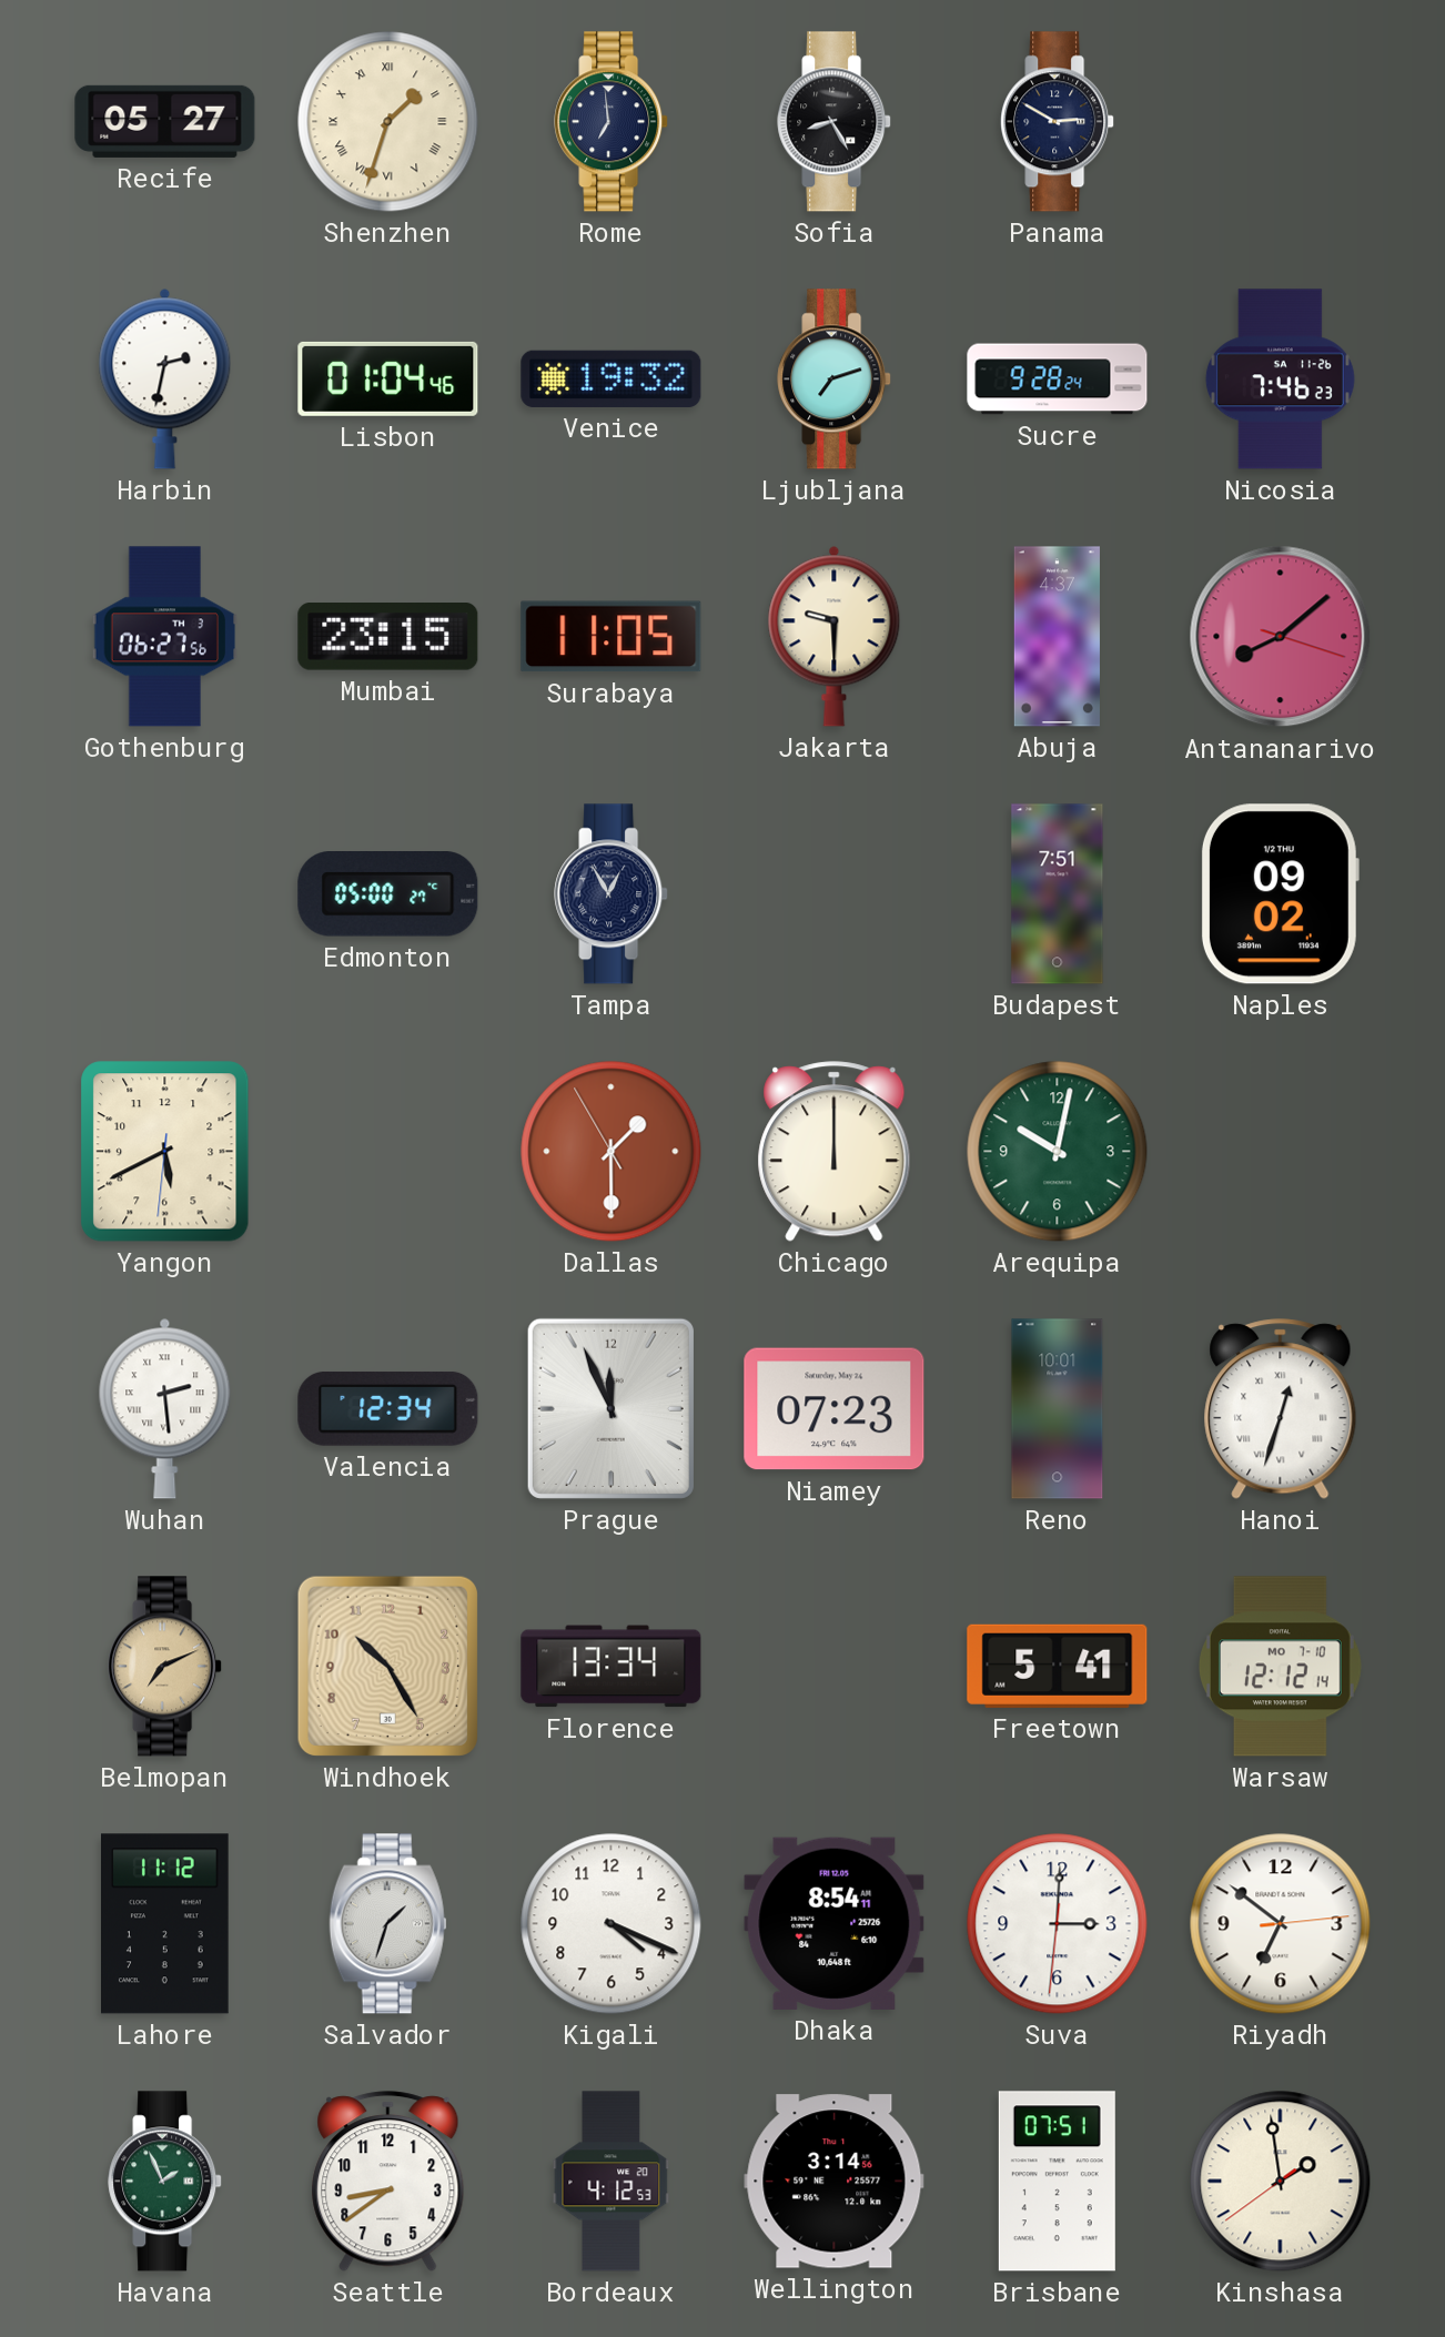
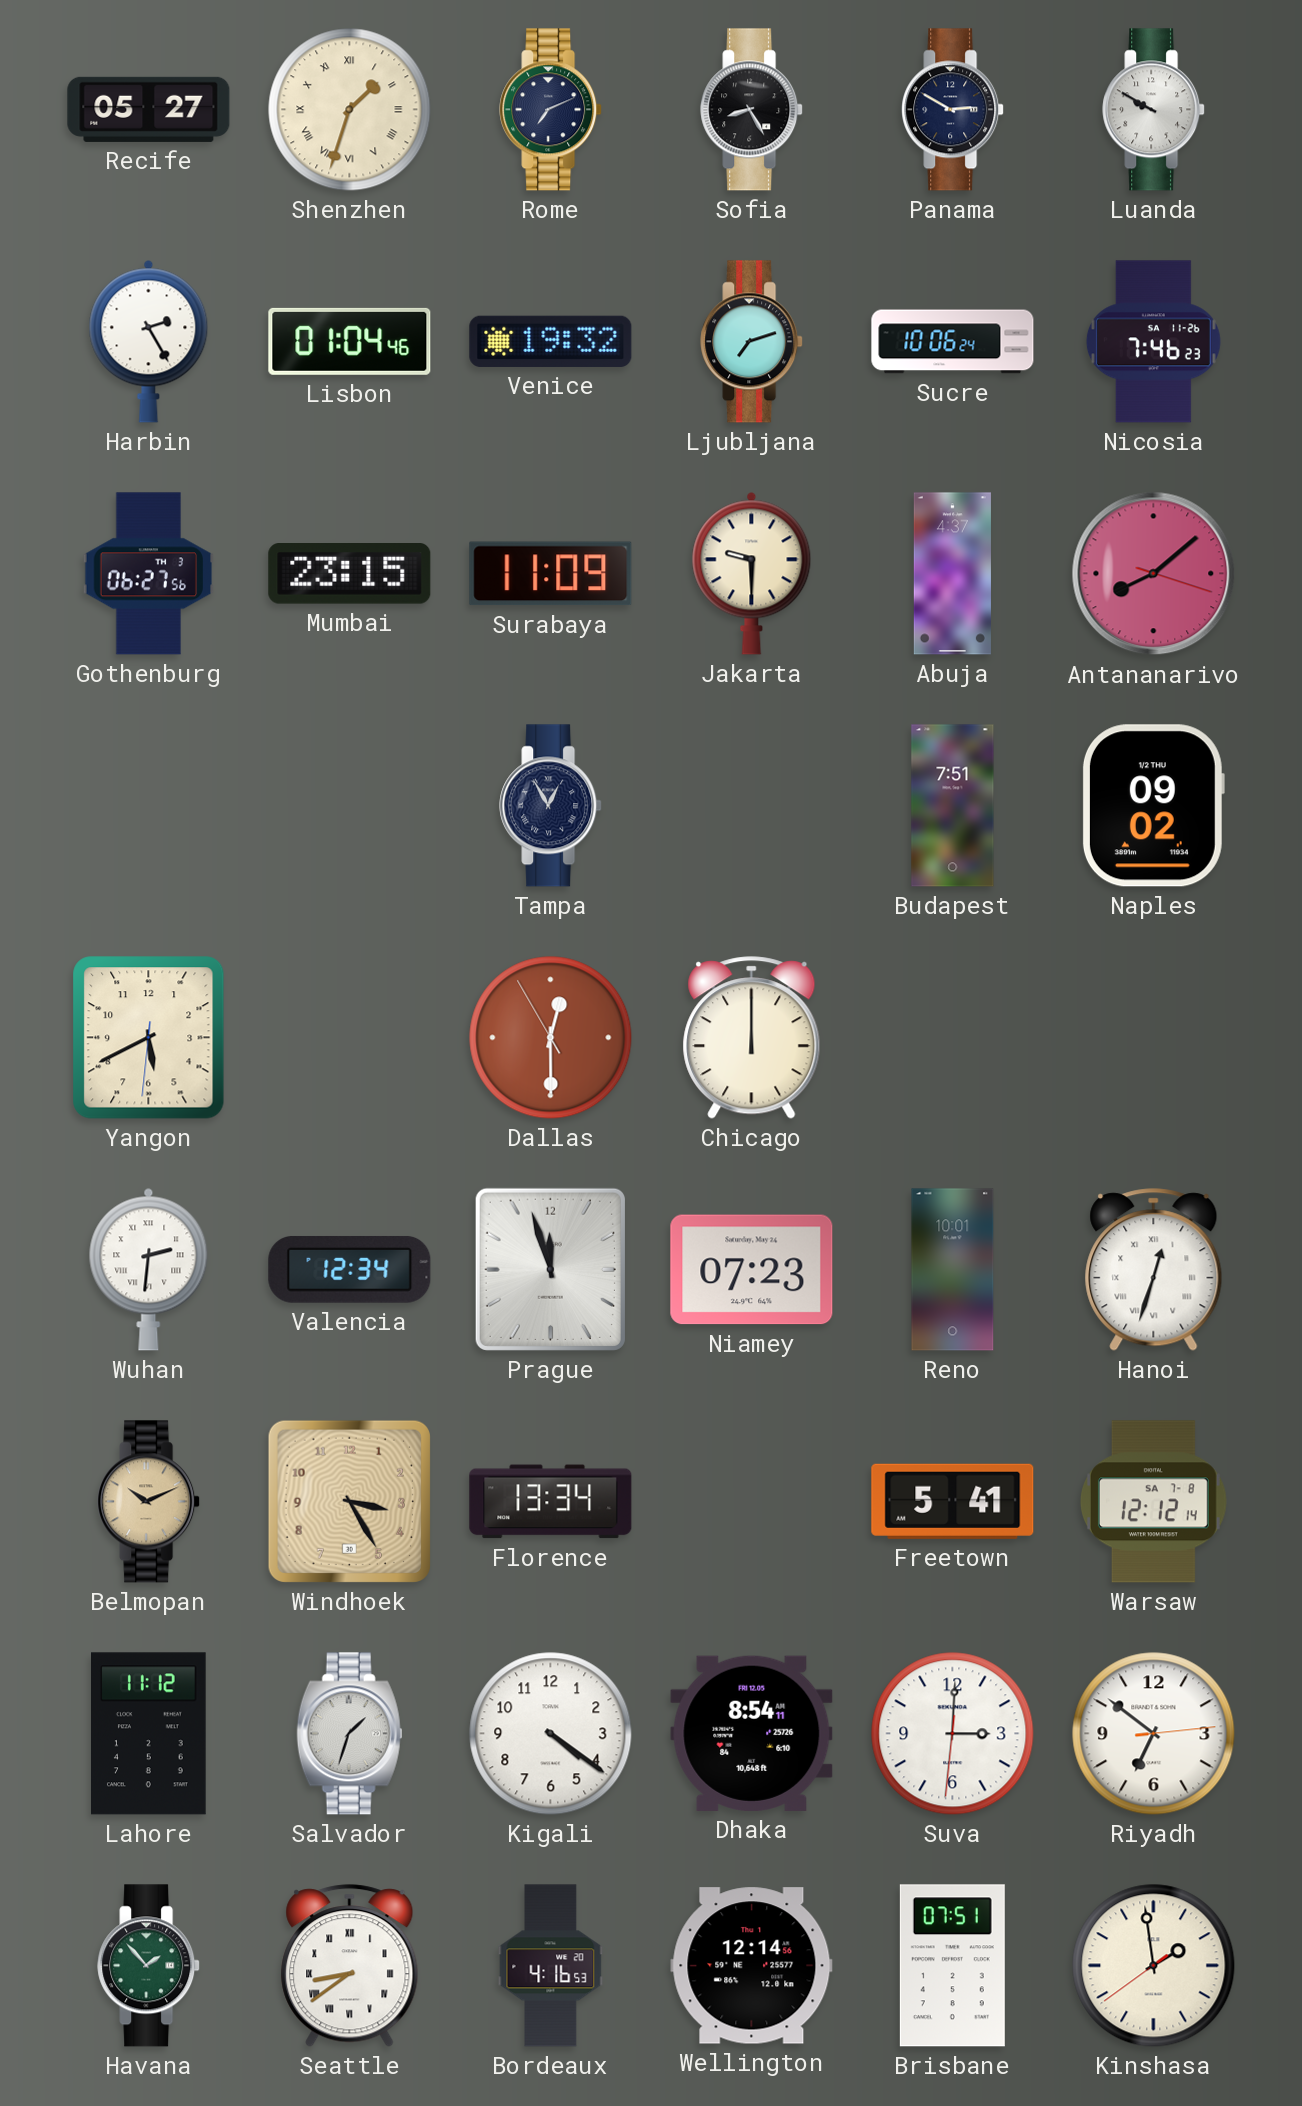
Rome: 6:59 -> 7:11 (551, 110)
Luanda: none -> 9:50 (1154, 110)
Harbin: 2:32 -> 2:25 (149, 341)
Sucre: 9:28 -> 10:06 (953, 342)
Surabaya: 11:05 -> 11:09 (551, 574)
Edmonton: 05:00 -> none (388, 894)
Dallas: 1:29 -> 12:29 (551, 1038)
Arequipa: 10:02 -> none (1058, 1152)
Wuhan: 2:29 -> 2:31 (149, 1269)
Prague: 11:56 -> 11:57 (550, 1269)
Belmopan: 7:11 -> 10:11 (149, 1502)
Windhoek: 10:25 -> 3:25 (349, 1501)
Warsaw date: MO 7-10 -> SA 7-8 (1153, 1502)
Kigali: 4:19 -> 4:21 (551, 1734)
Havana: 1:56 -> 1:53 (149, 1966)
Seattle numerals: Arabic -> Roman (350, 1966)
Bordeaux: 4:12 -> 4:16 (551, 1966)
Wellington: 3:14 -> 12:14 (752, 1966)
